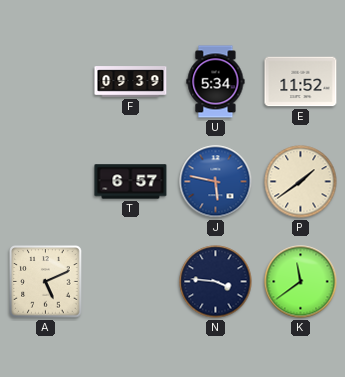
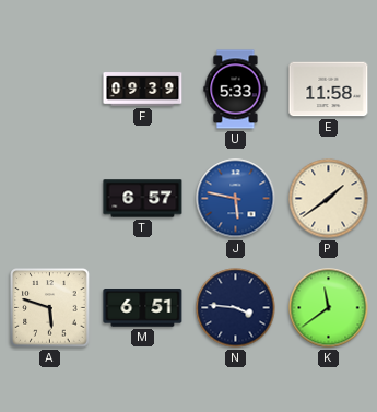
U: 5:34 -> 5:33 (236, 90)
E: 11:52 -> 11:58 (329, 90)
A: 5:11 -> 5:48 (50, 308)
M: none -> 6:51 (143, 308)
